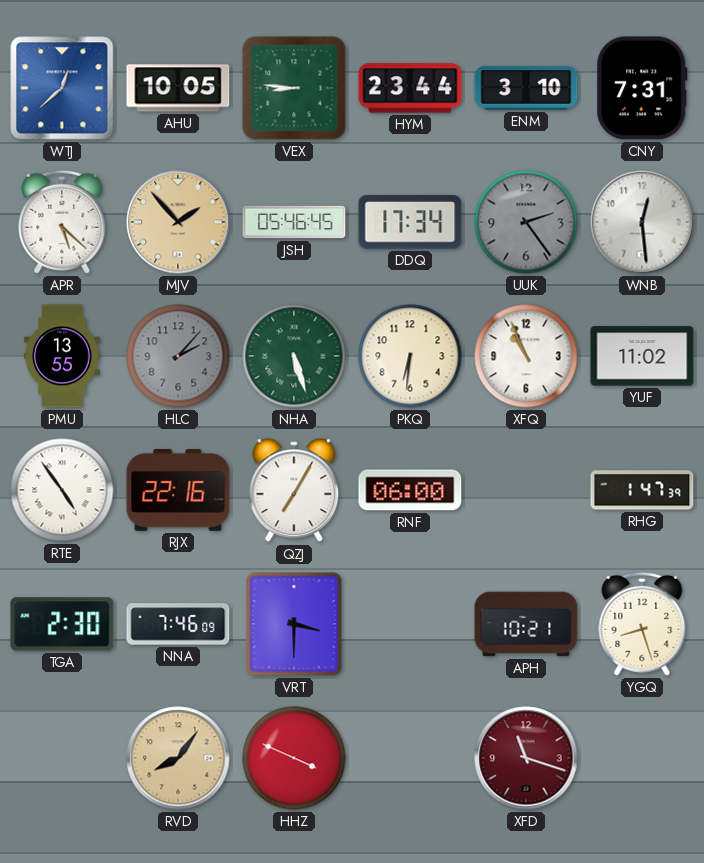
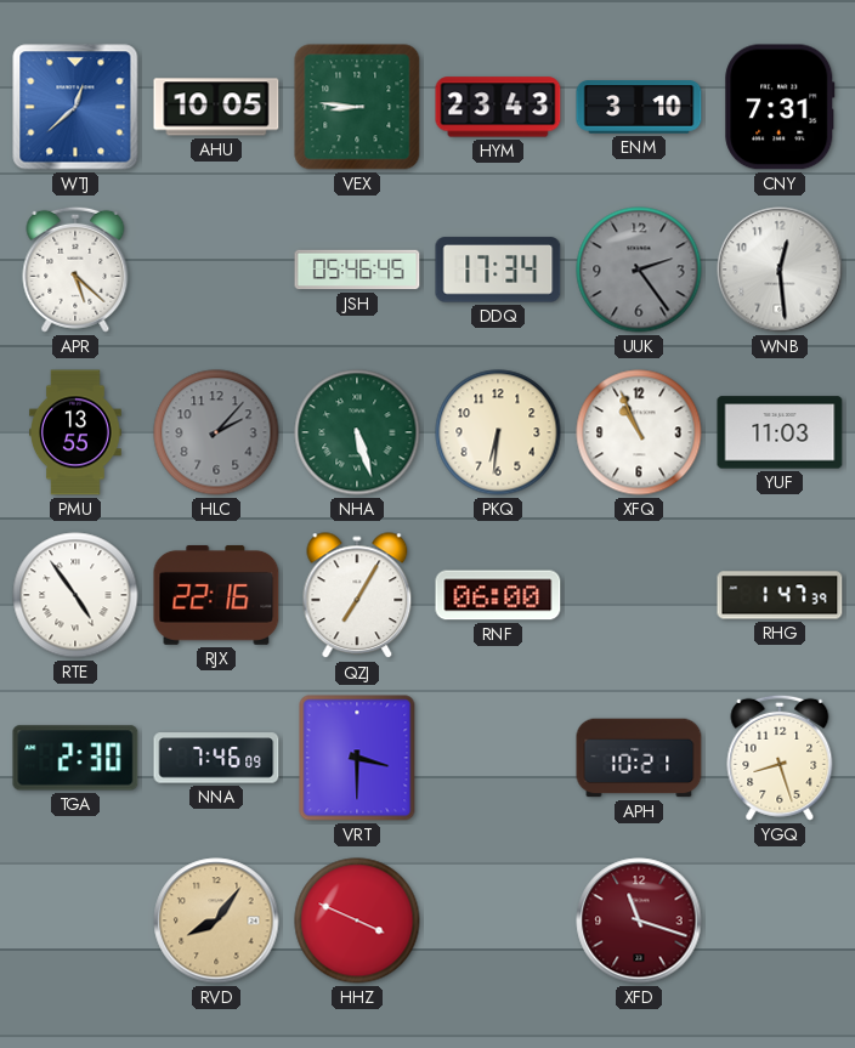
HYM: 23:44 -> 23:43 (498, 107)
MJV: 1:53 -> none (178, 222)
YUF: 11:02 -> 11:03 (780, 432)
